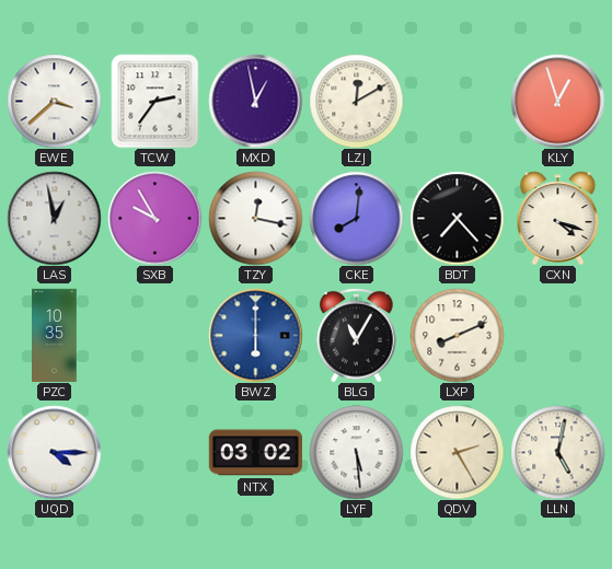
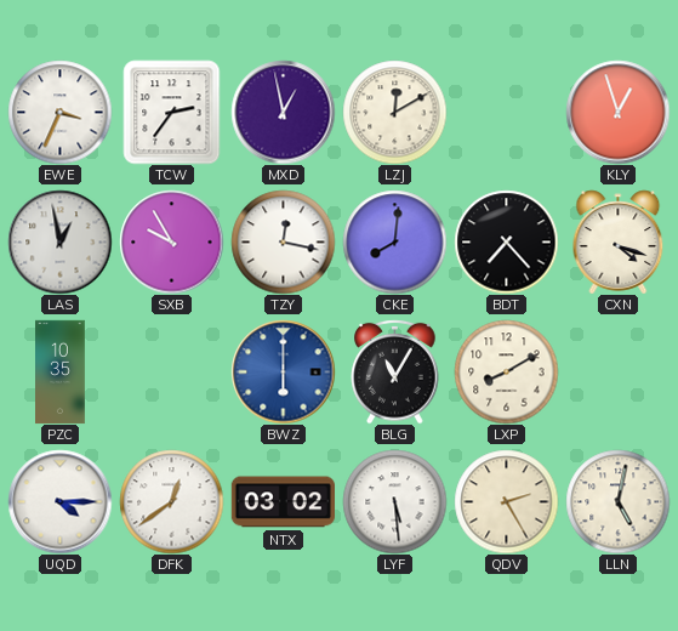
EWE: 3:38 -> 3:34 (59, 112)
LXP: 8:11 -> 8:10 (506, 371)
DFK: none -> 12:39 (171, 501)
